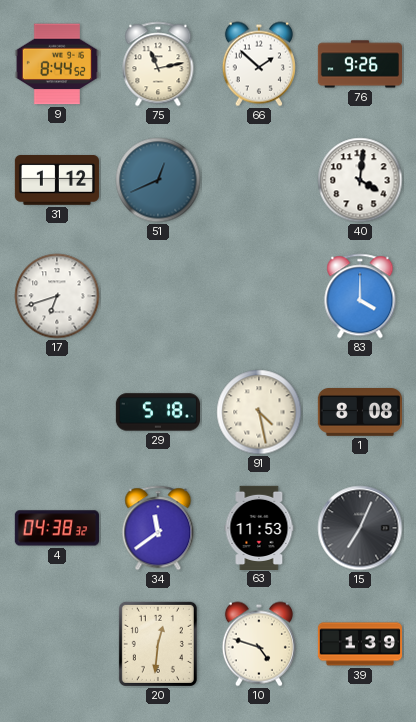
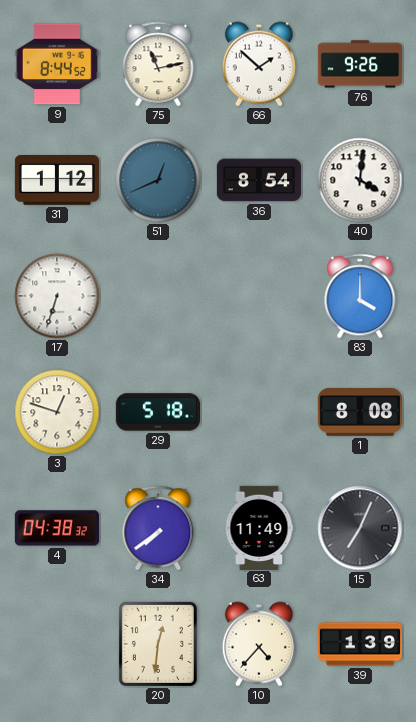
36: none -> 8:54 (259, 180)
17: 6:42 -> 6:33 (57, 296)
3: none -> 12:48 (57, 412)
91: 4:28 -> none (259, 412)
34: 11:39 -> 7:39 (158, 528)
63: 11:53 -> 11:49 (259, 527)
10: 4:48 -> 4:37 (259, 644)
